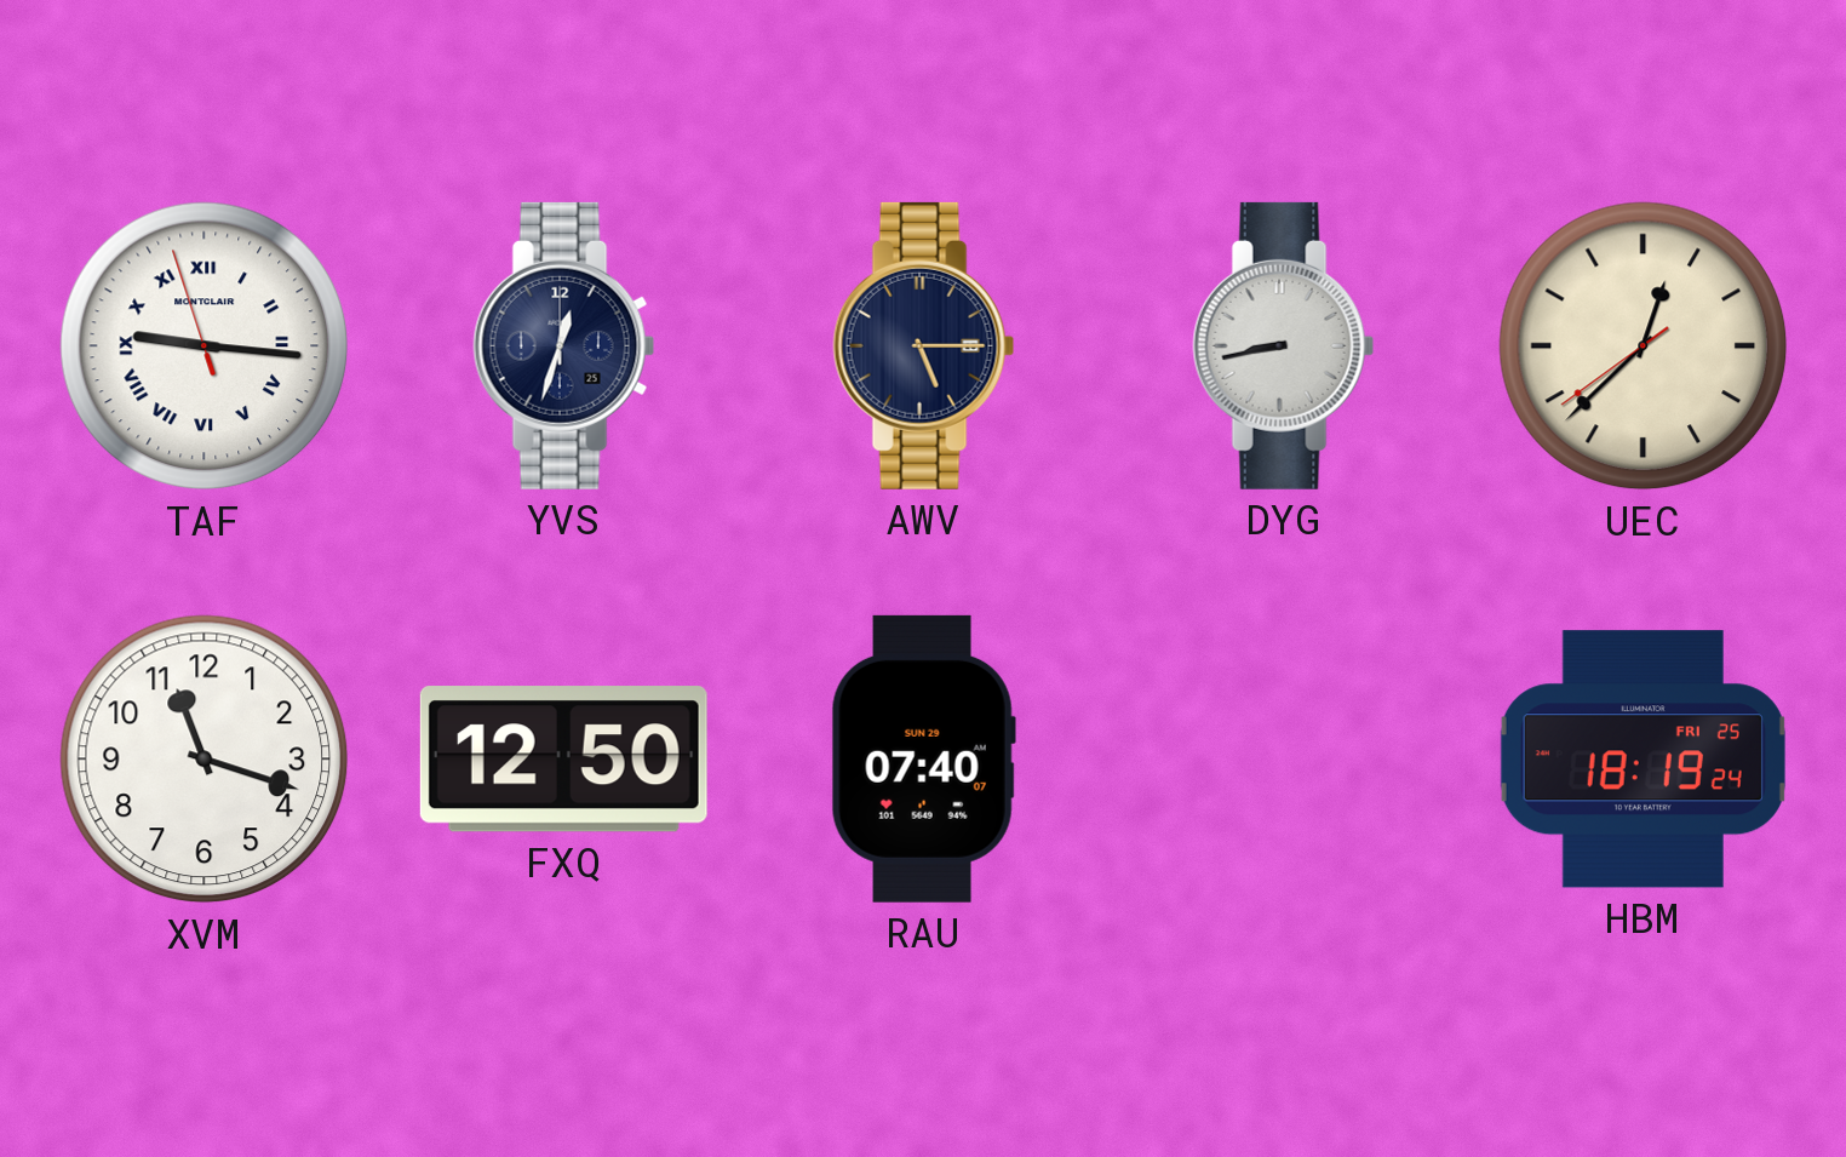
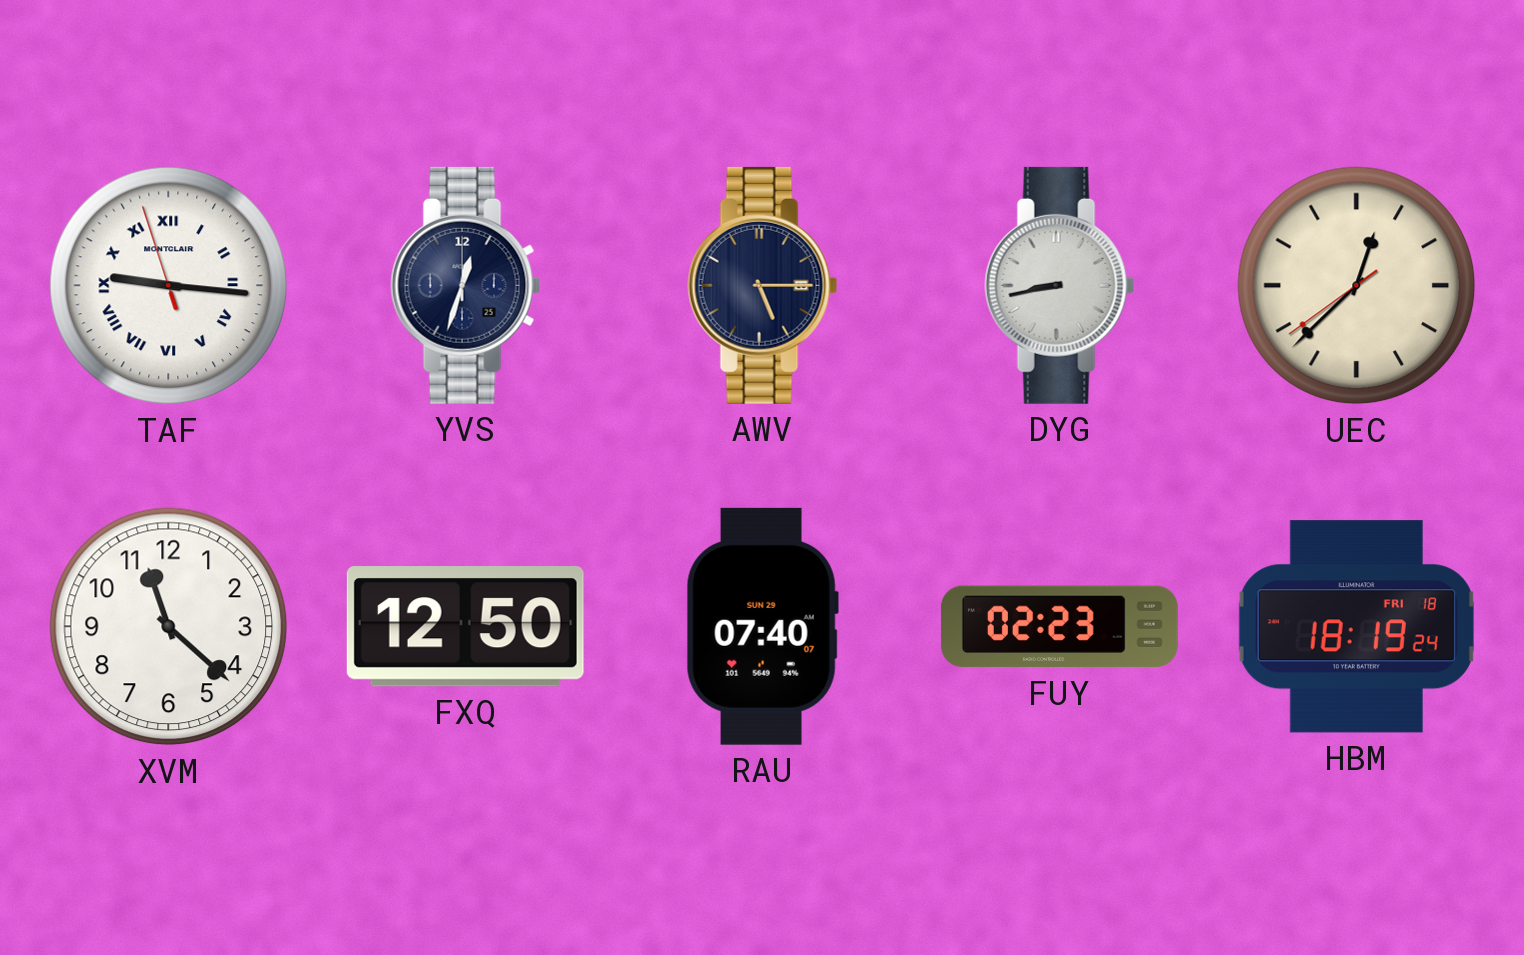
XVM: 11:18 -> 11:22 (169, 627)
FUY: none -> 02:23 (1059, 627)
HBM date: FRI 25 -> FRI 18 (1356, 627)
